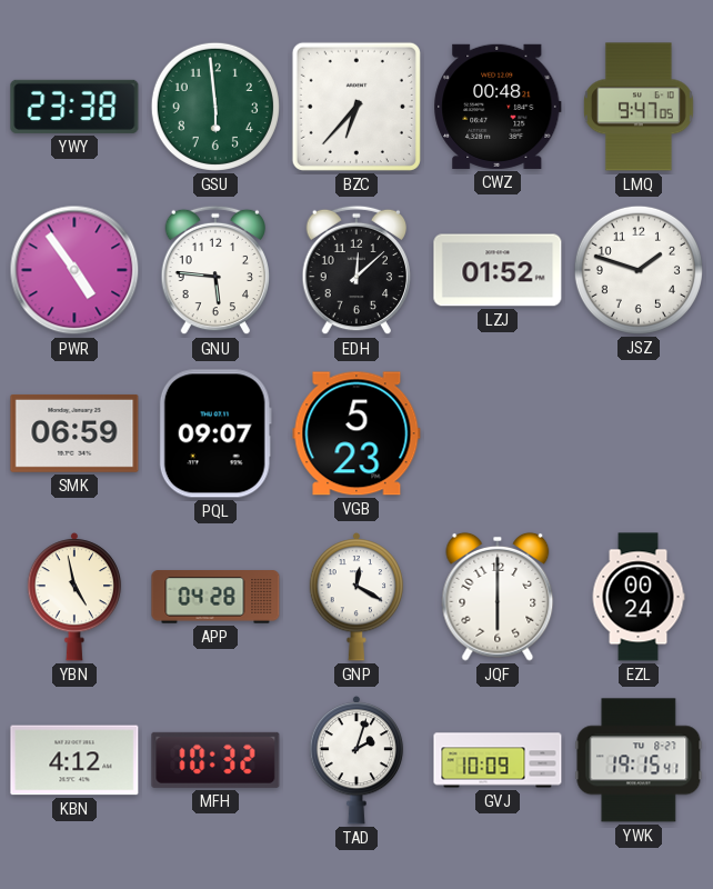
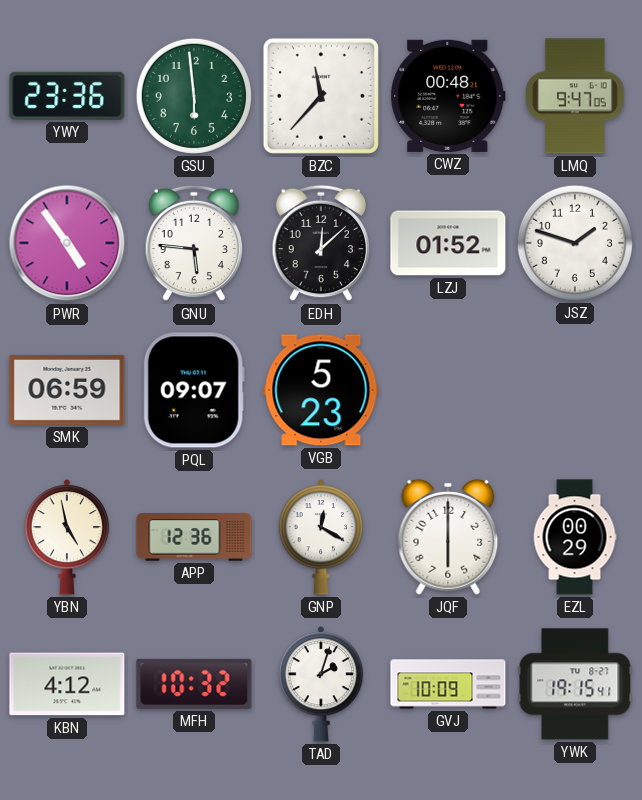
YWY: 23:38 -> 23:36 (67, 96)
BZC: 6:37 -> 11:37 (321, 96)
APP: 04:28 -> 12:36 (194, 537)
EZL: 00:24 -> 00:29 (575, 537)
